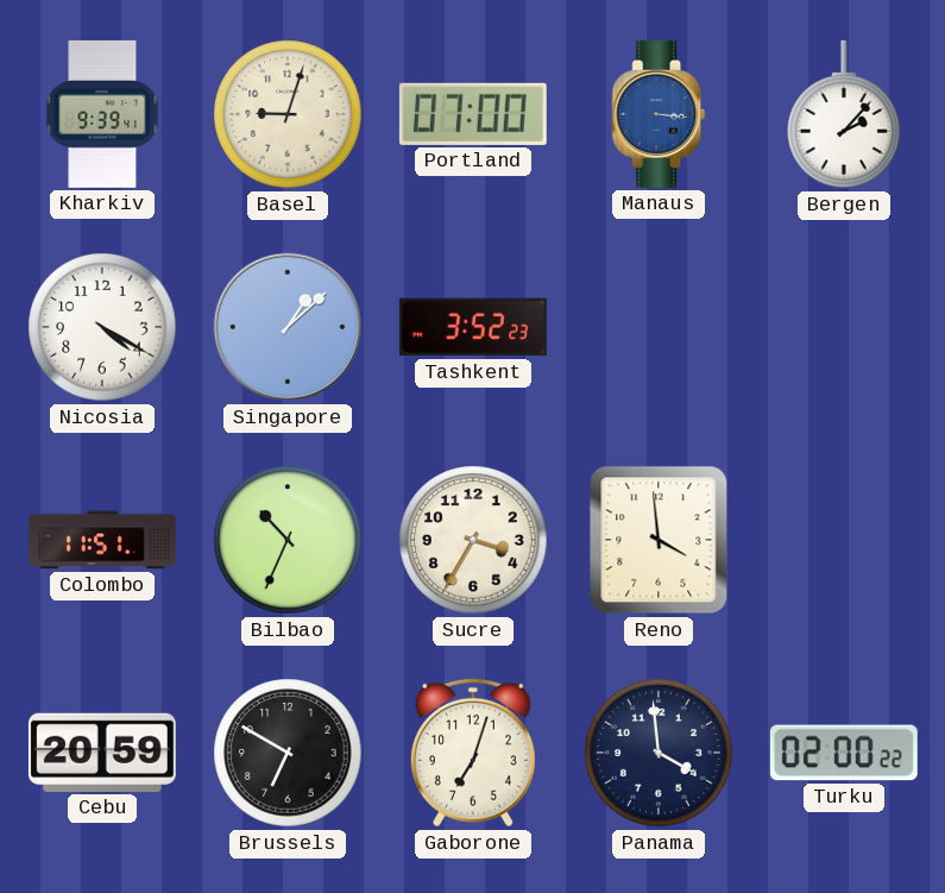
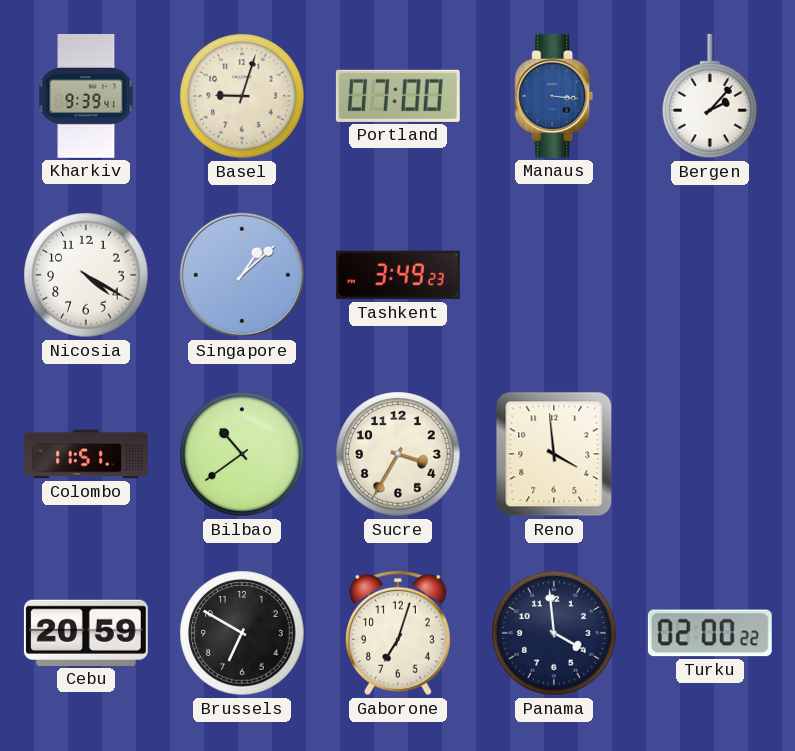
Tashkent: 3:52 -> 3:49 (398, 275)
Bilbao: 10:34 -> 10:39 (242, 454)
